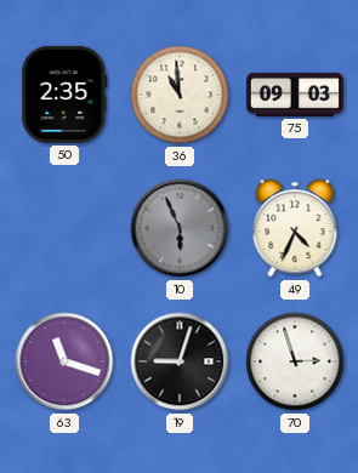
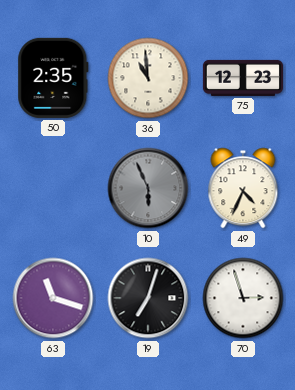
75: 09:03 -> 12:23 (243, 78)
19: 9:03 -> 7:03 (148, 298)
